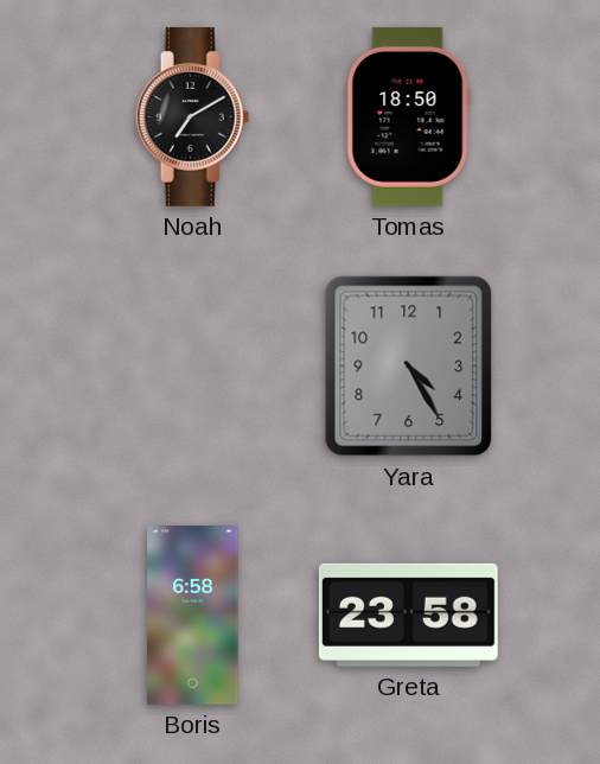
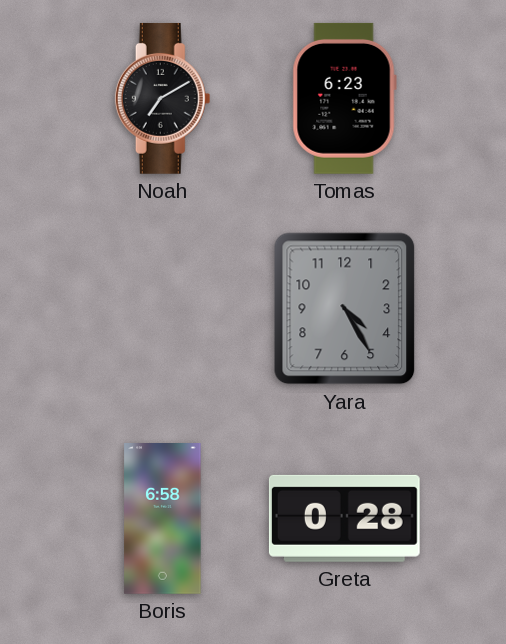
Tomas: 18:50 -> 6:23 (344, 98)
Greta: 23:58 -> 0:28 (344, 518)
